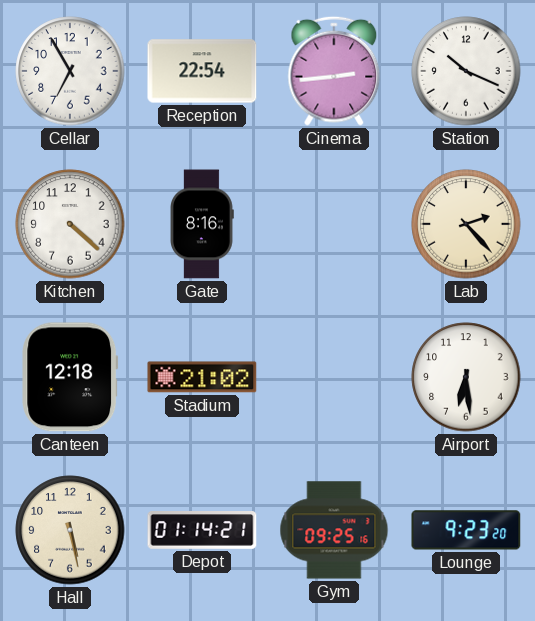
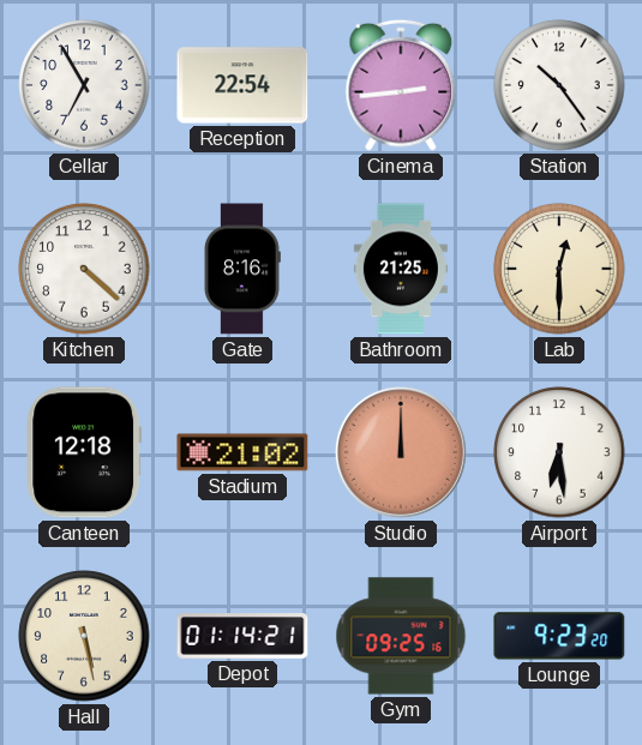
Station: 10:19 -> 10:24 (559, 85)
Bathroom: none -> 21:25 (401, 269)
Lab: 2:23 -> 12:30 (559, 269)
Studio: none -> 12:00 (401, 452)
